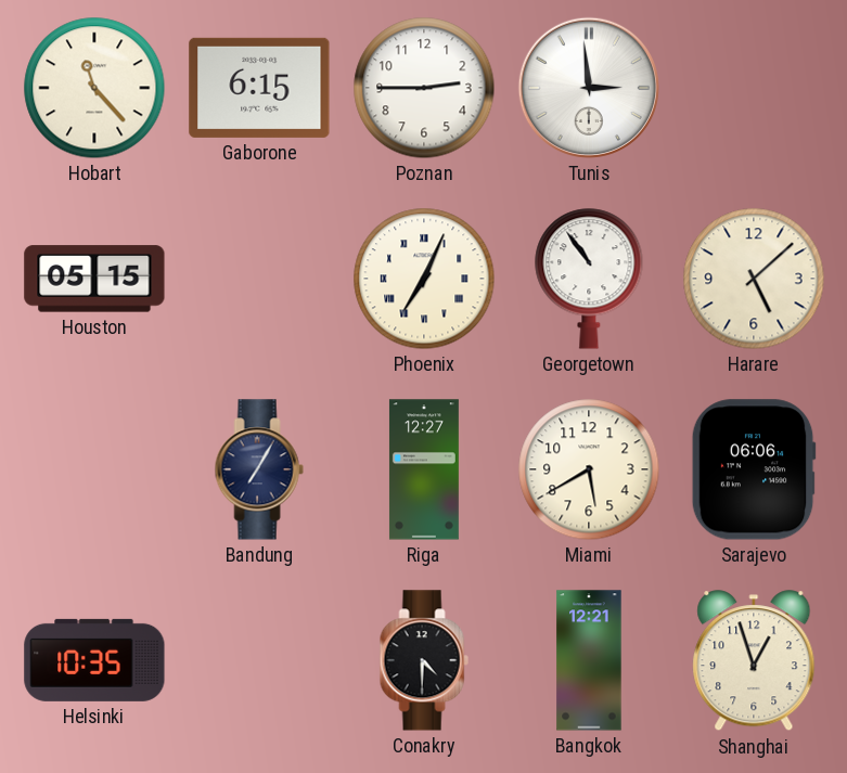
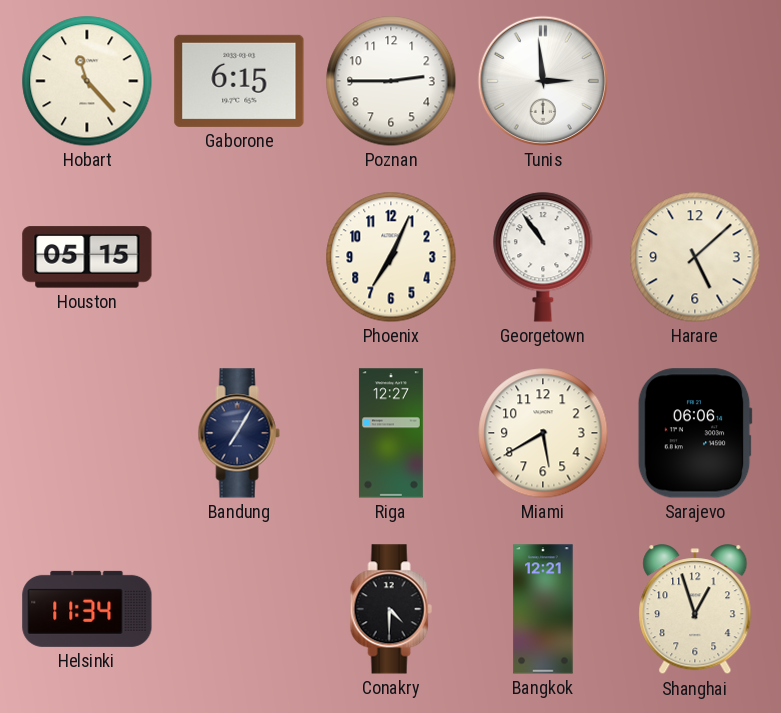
Phoenix numerals: Roman -> Arabic (391, 257)
Helsinki: 10:35 -> 11:34 (87, 609)
